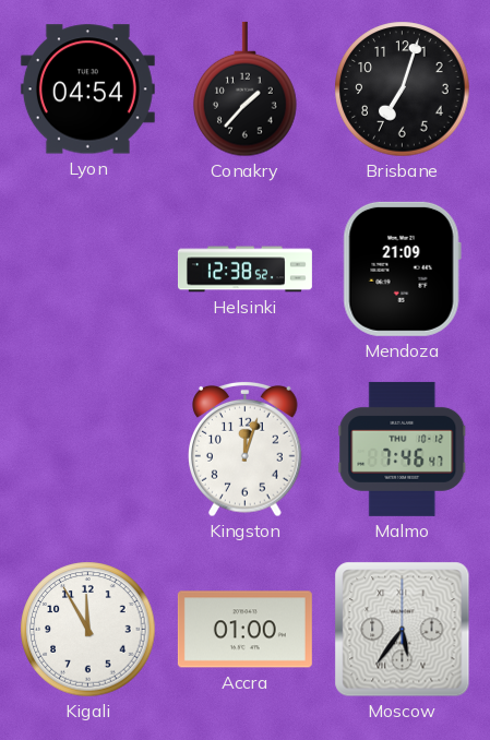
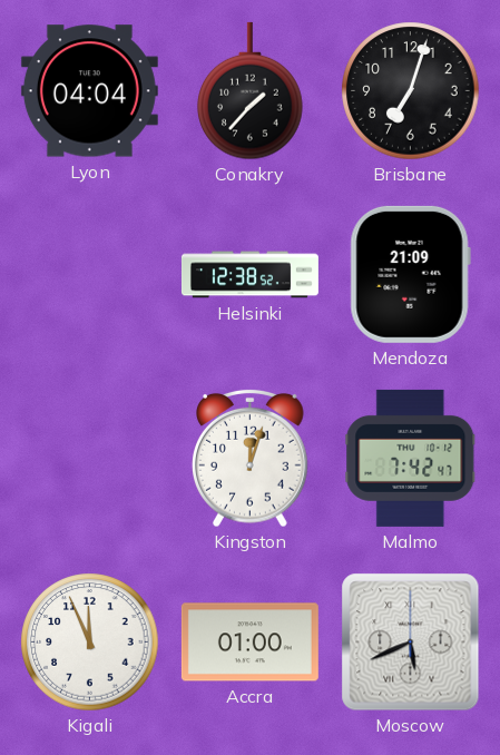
Lyon: 04:54 -> 04:04 (89, 91)
Malmo: 7:46 -> 7:42 (411, 458)
Kigali: 11:55 -> 11:56 (90, 643)
Moscow: 5:36 -> 5:41 (411, 643)
